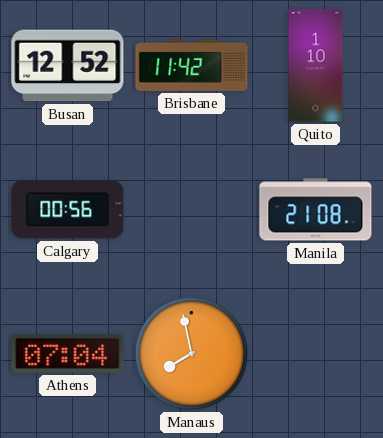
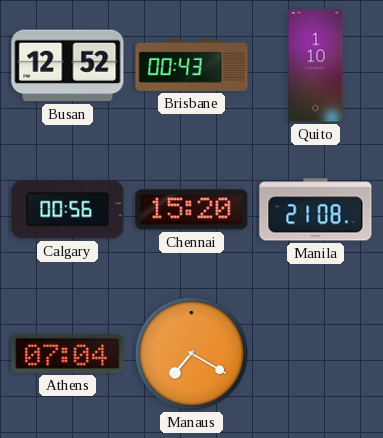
Brisbane: 11:42 -> 00:43 (192, 65)
Chennai: none -> 15:20 (192, 210)
Manaus: 7:58 -> 7:20 (191, 353)
